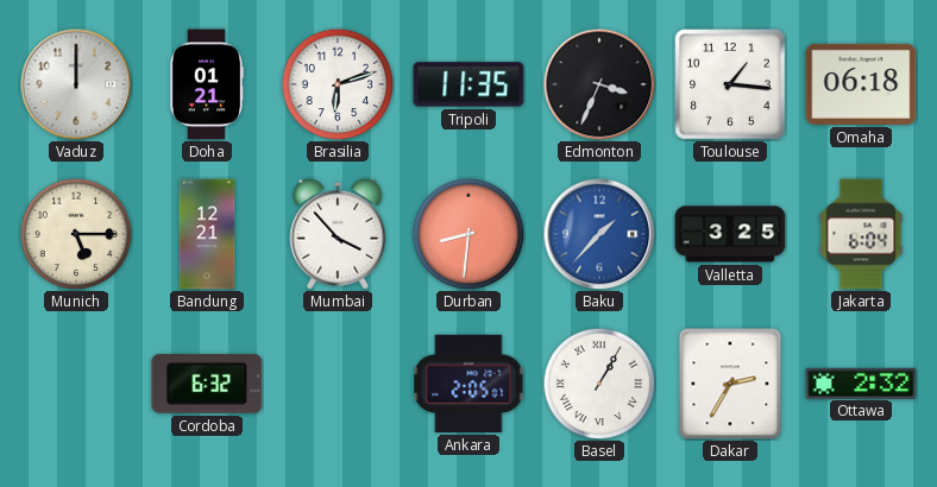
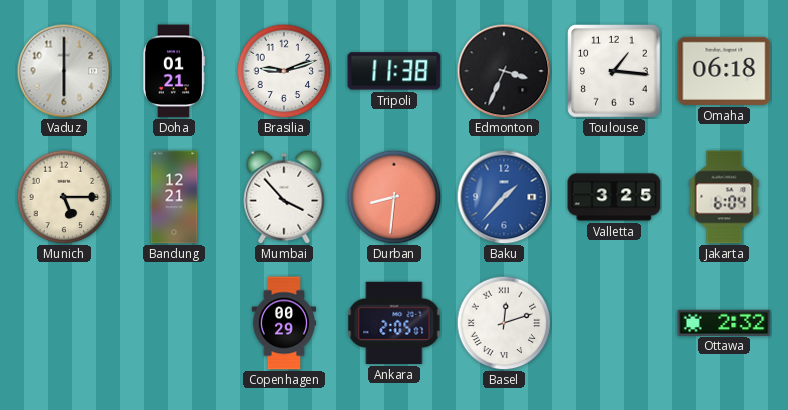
Vaduz: 12:00 -> 6:00 (64, 71)
Brasilia: 6:12 -> 9:12 (284, 71)
Tripoli: 11:35 -> 11:38 (394, 71)
Cordoba: 6:32 -> none (207, 384)
Copenhagen: none -> 00:29 (283, 323)
Basel: 1:05 -> 12:12 (504, 323)
Dakar: 2:35 -> none (730, 384)
